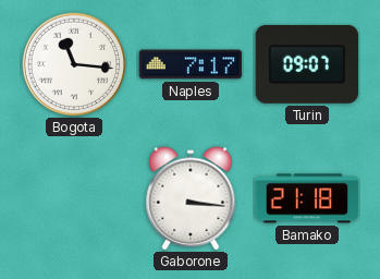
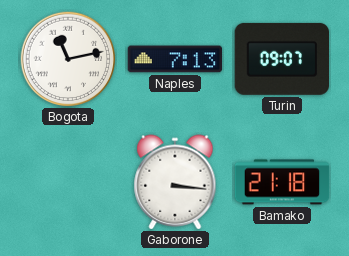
Bogota: 11:16 -> 11:13 (68, 59)
Naples: 7:17 -> 7:13 (175, 59)
